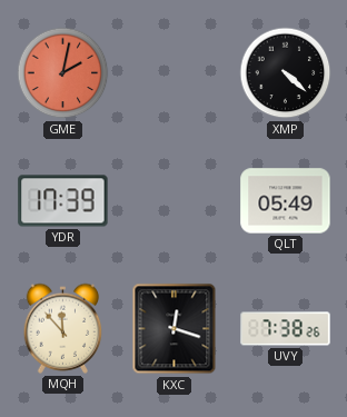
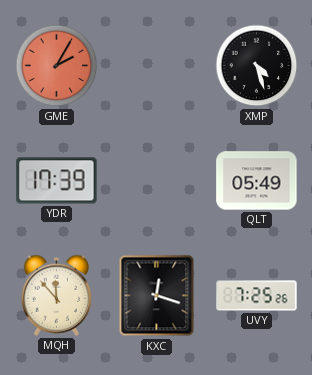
GME: 2:02 -> 2:05 (57, 66)
XMP: 4:22 -> 4:27 (257, 66)
UVY: 7:38 -> 7:25 (257, 296)
